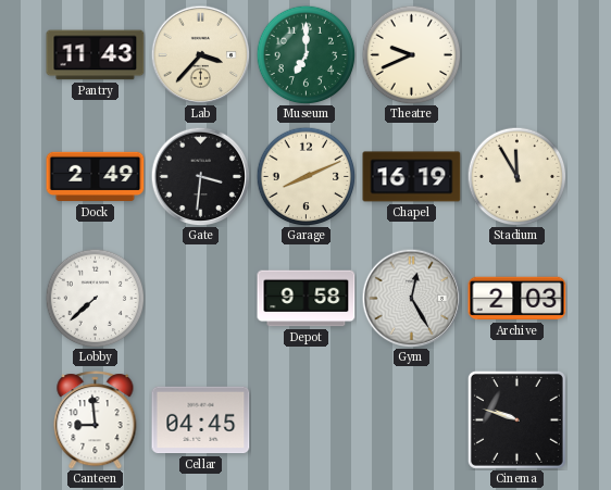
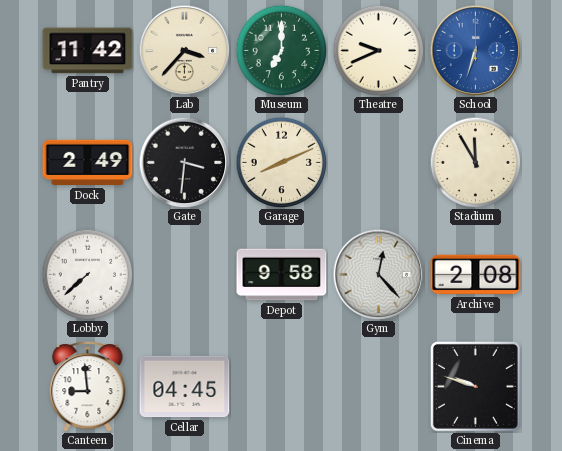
Pantry: 11:43 -> 11:42 (88, 51)
School: none -> 6:33 (475, 50)
Chapel: 16:19 -> none (412, 177)
Gym: 12:25 -> 12:23 (378, 274)
Archive: 2:03 -> 2:08 (476, 275)
